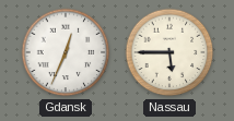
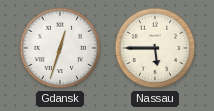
Gdansk: 12:34 -> 12:33 (60, 48)
